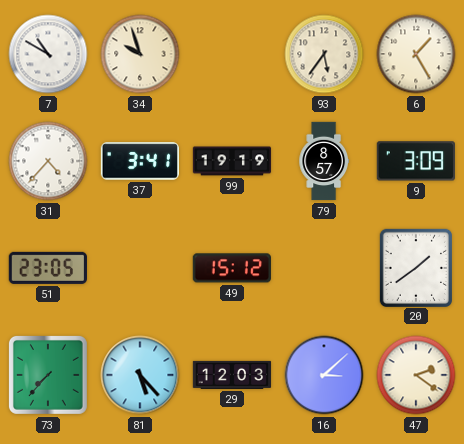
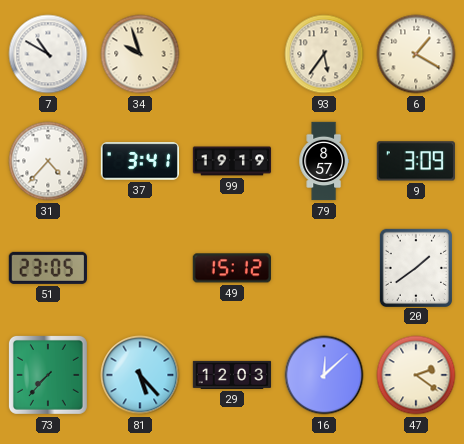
6: 1:25 -> 1:20 (416, 54)
16: 3:08 -> 12:08 (324, 375)
